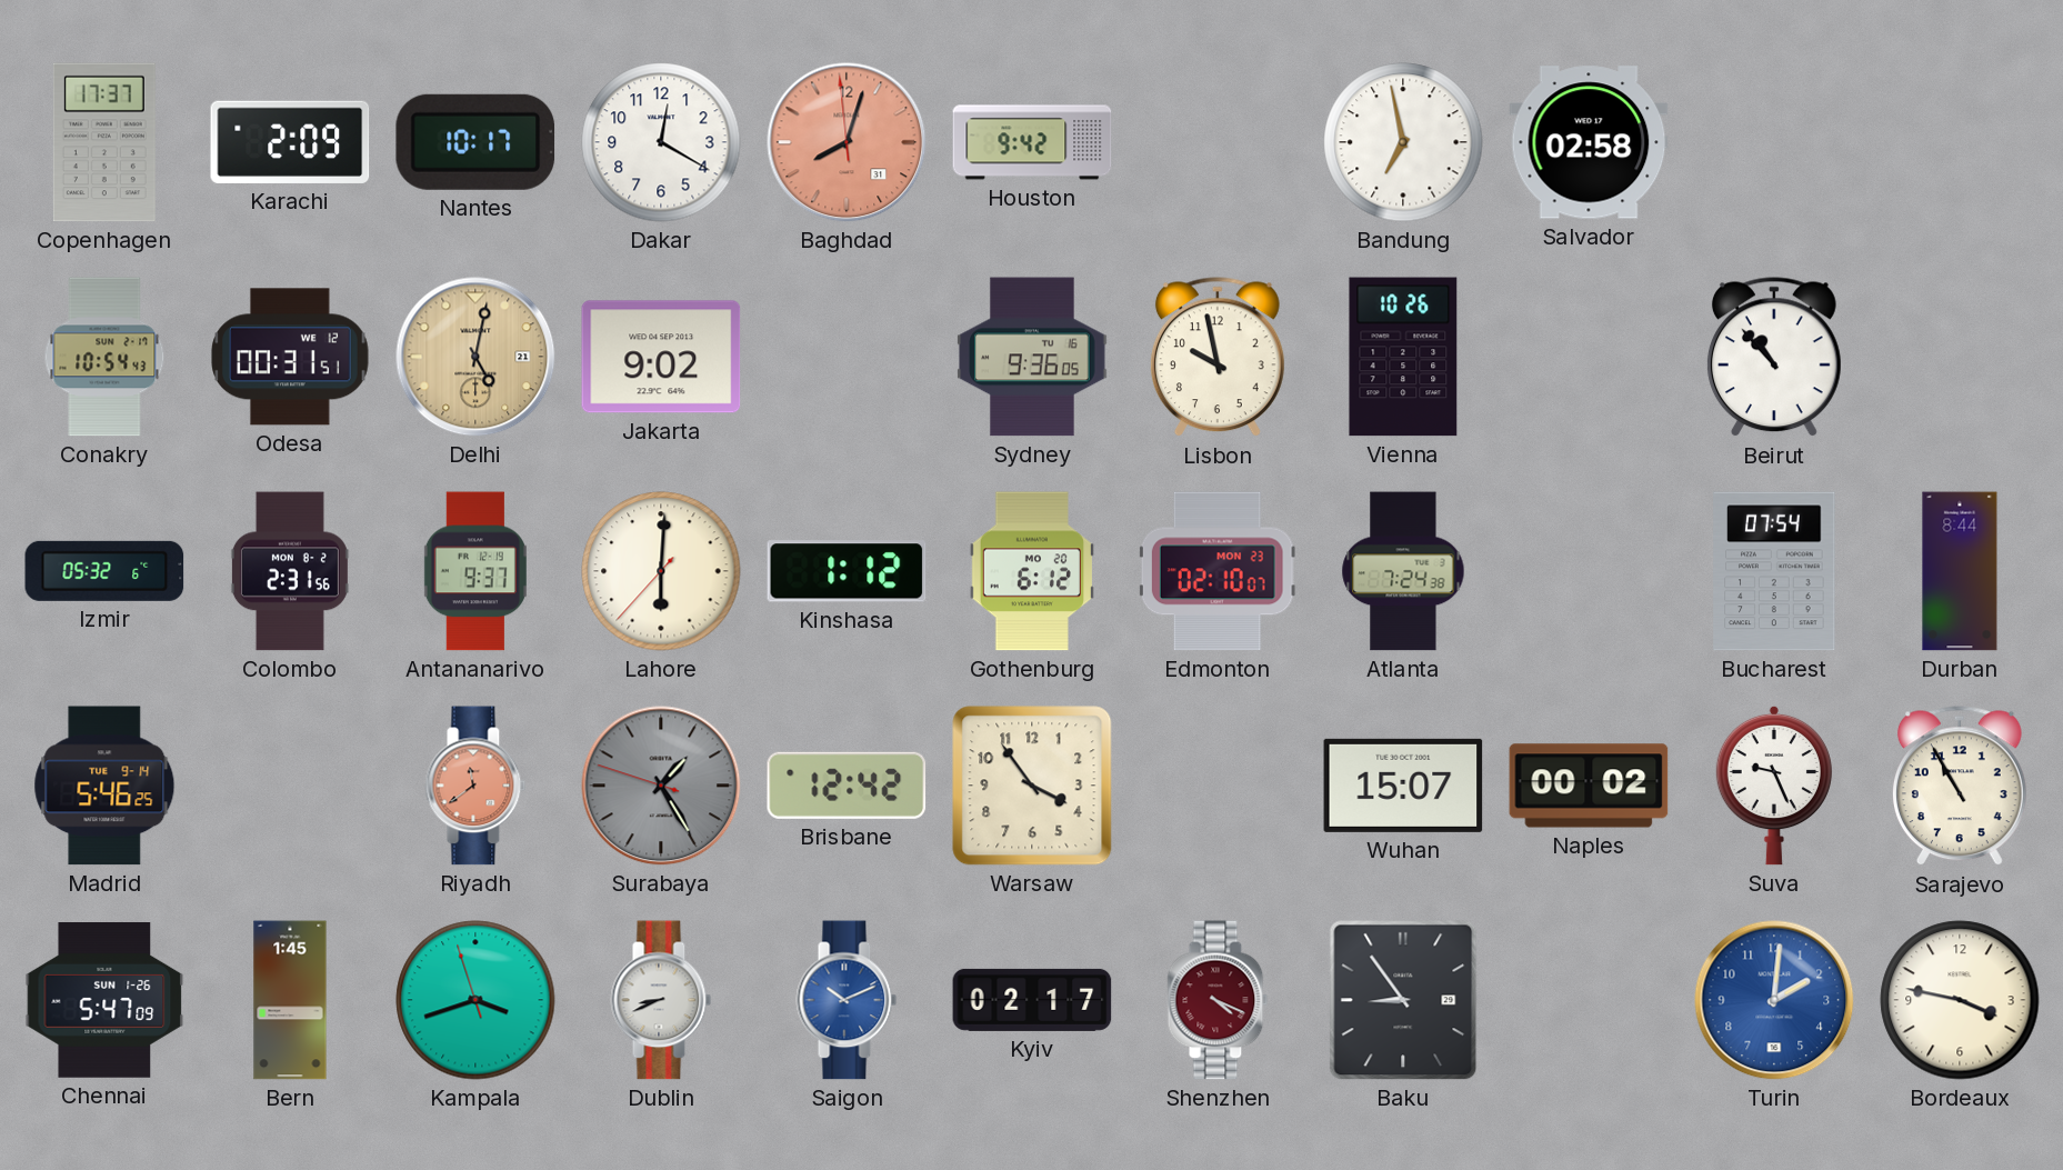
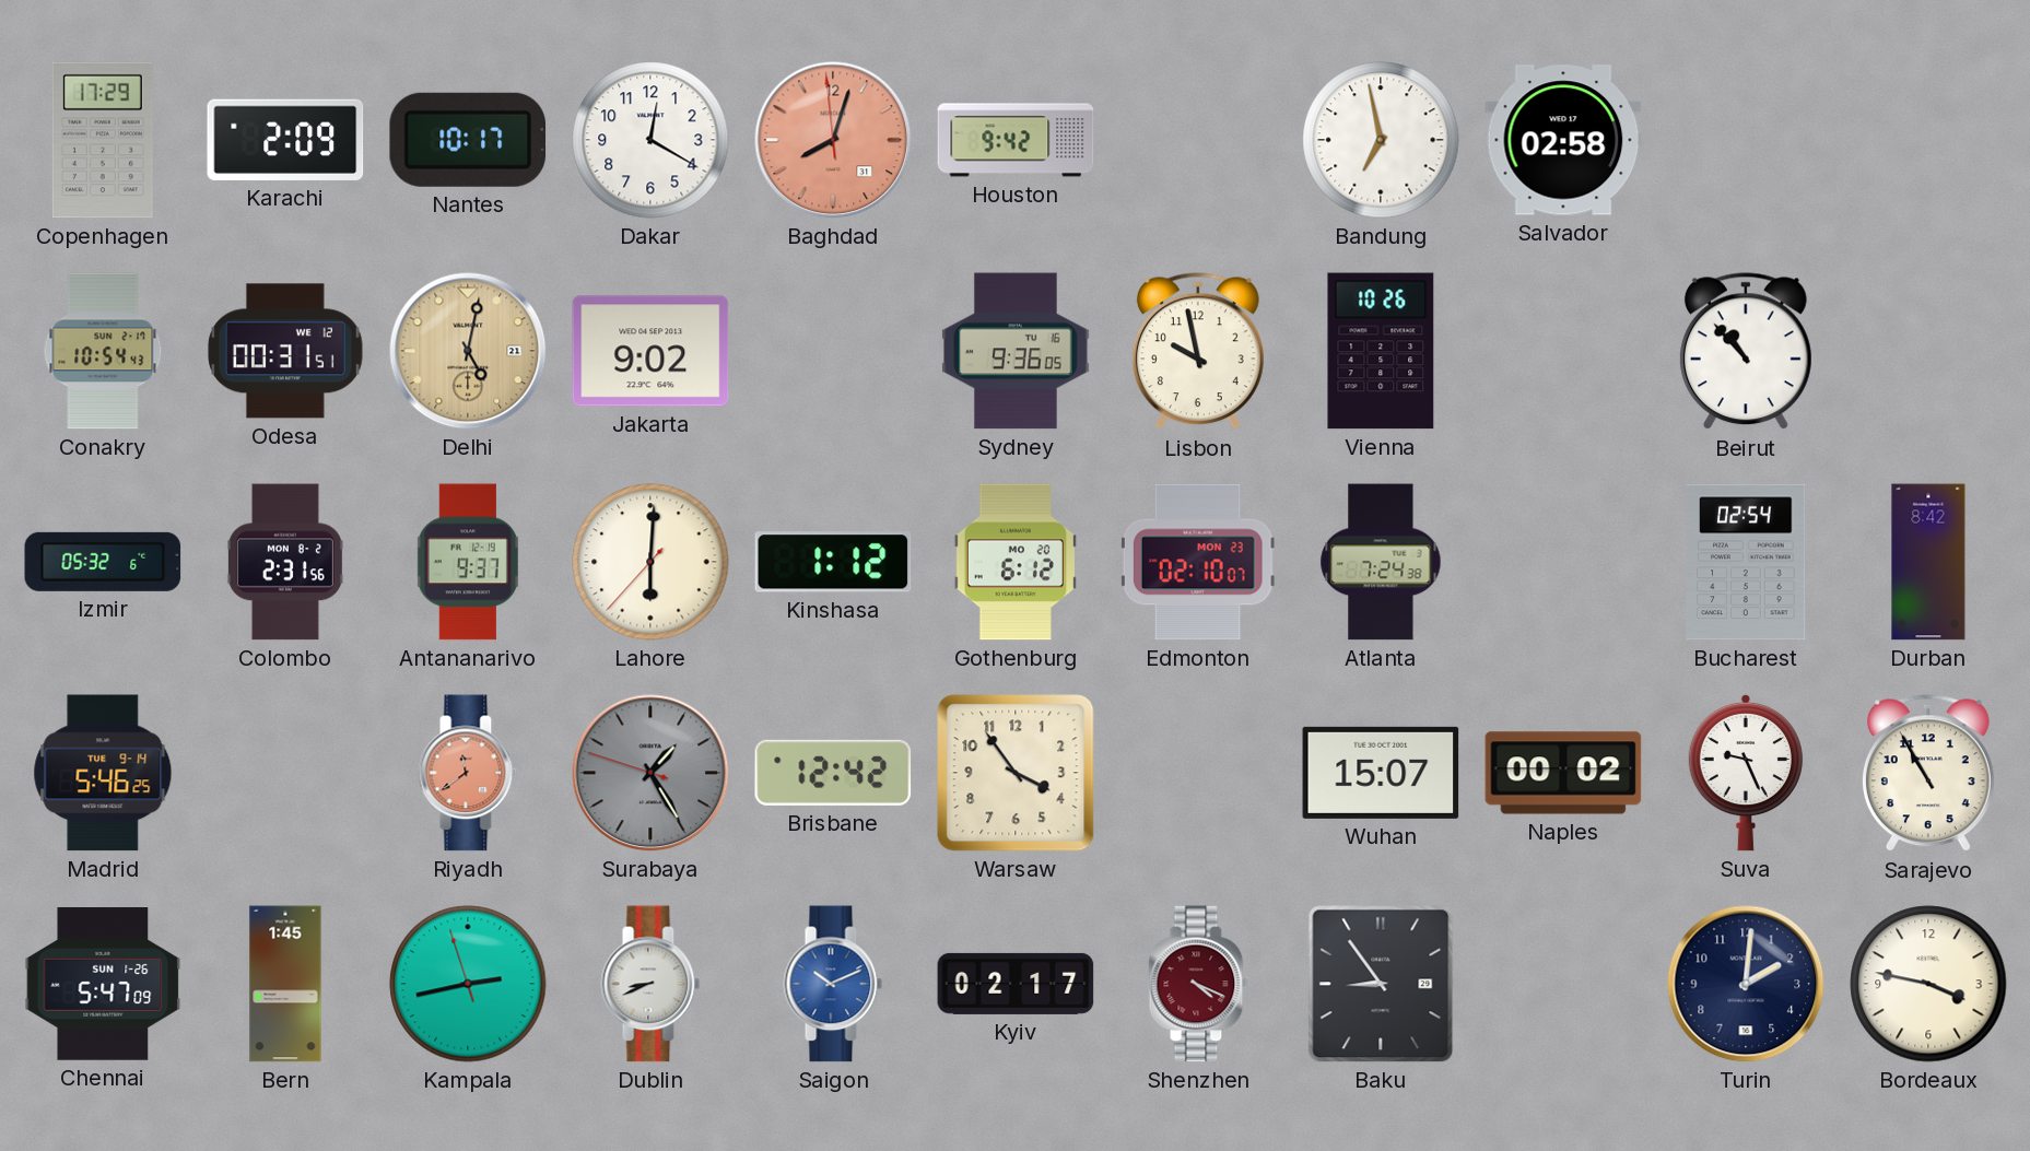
Copenhagen: 17:37 -> 17:29 (103, 140)
Bucharest: 07:54 -> 02:54 (1746, 562)
Durban: 8:44 -> 8:42 (1928, 562)
Kampala: 3:41 -> 2:42 (468, 984)
Turin dial: blue -> navy (1746, 984)
